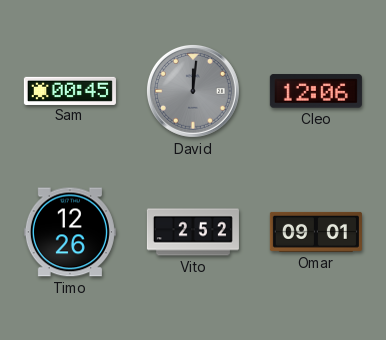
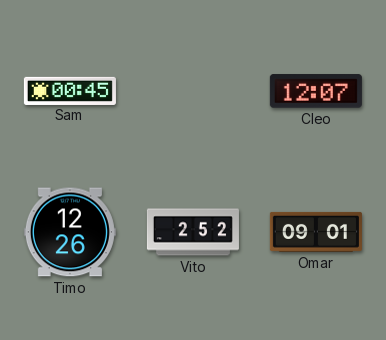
David: 12:01 -> none (193, 91)
Cleo: 12:06 -> 12:07 (316, 91)
